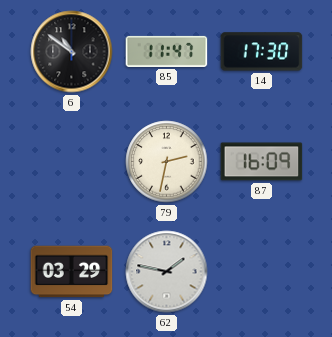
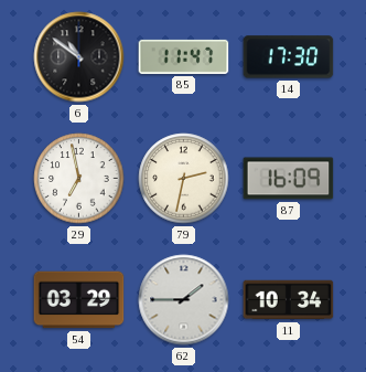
29: none -> 6:58 (79, 179)
62: 1:47 -> 1:45 (184, 300)
11: none -> 10:34 (289, 300)
